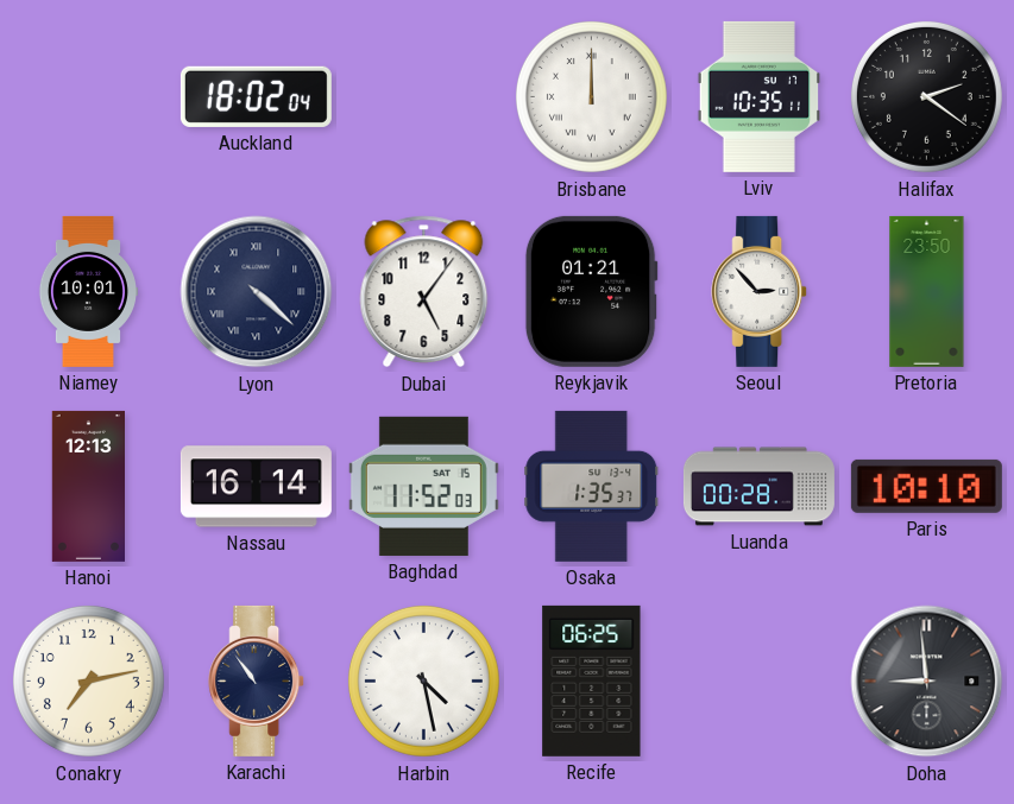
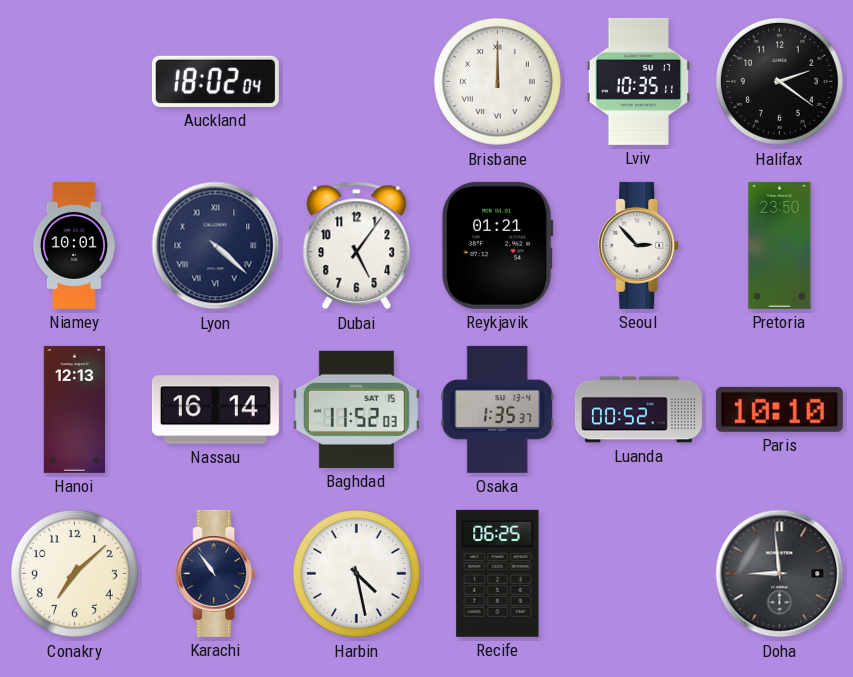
Luanda: 00:28 -> 00:52 (638, 410)
Conakry: 7:13 -> 7:08 (74, 573)
